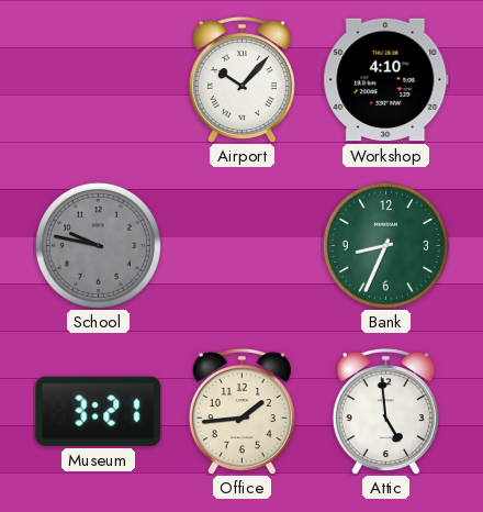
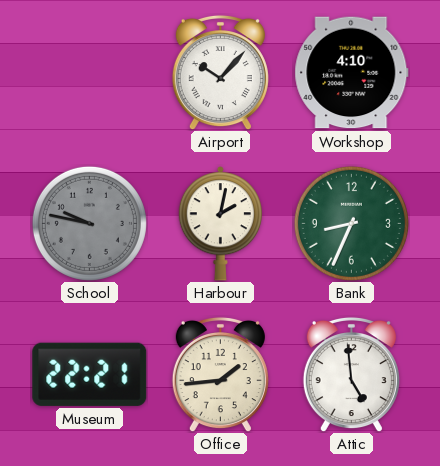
Harbour: none -> 2:02 (220, 224)
Museum: 3:21 -> 22:21 (90, 374)
